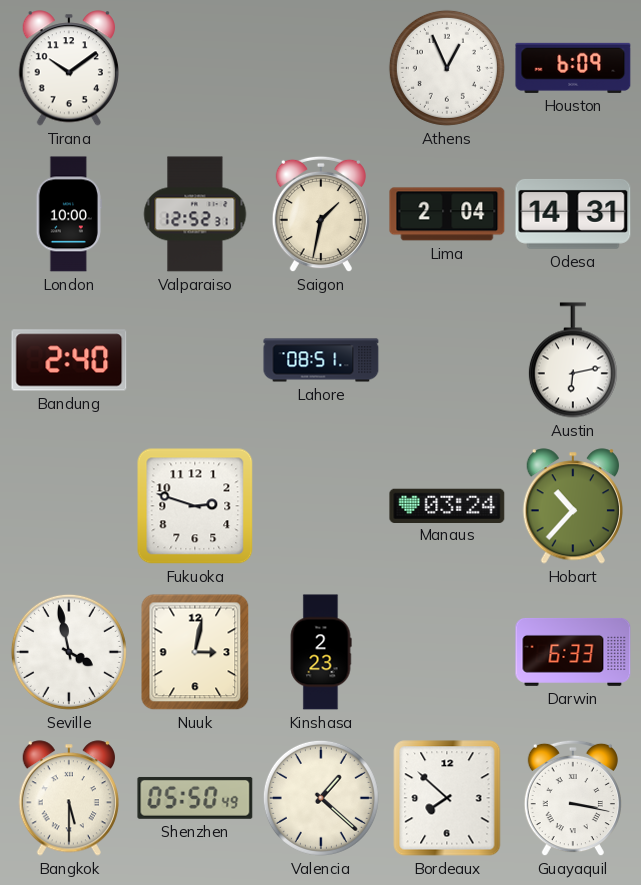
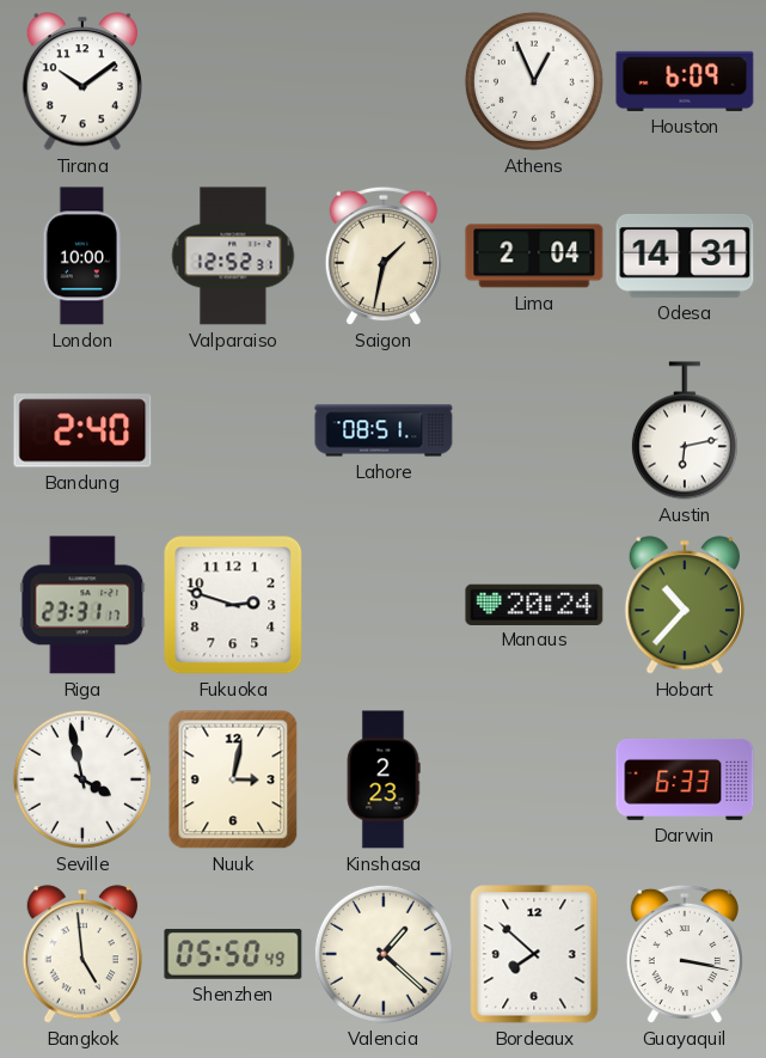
Riga: none -> 23:31 (82, 605)
Manaus: 03:24 -> 20:24 (534, 604)
Bangkok: 5:30 -> 4:59 (82, 954)
